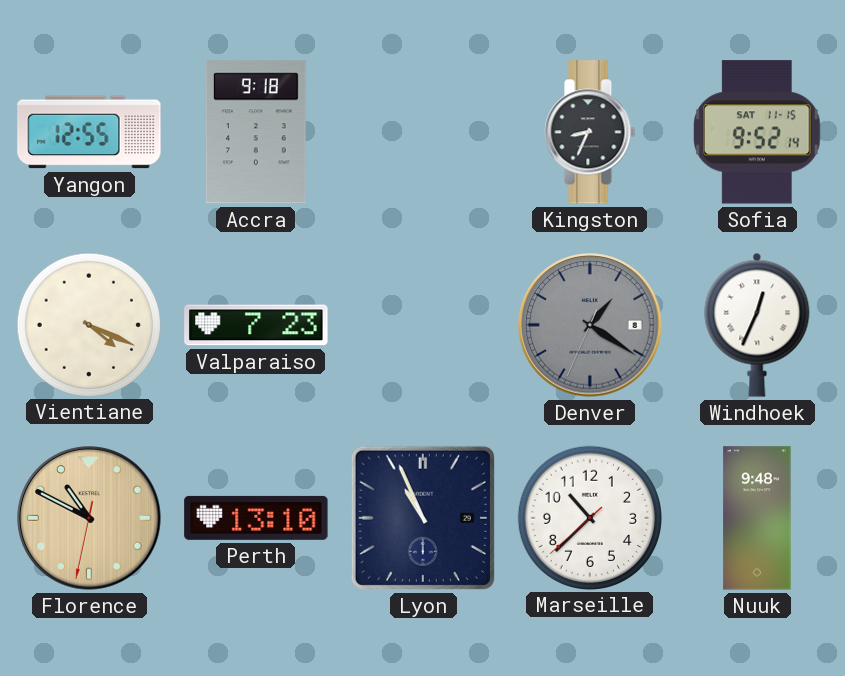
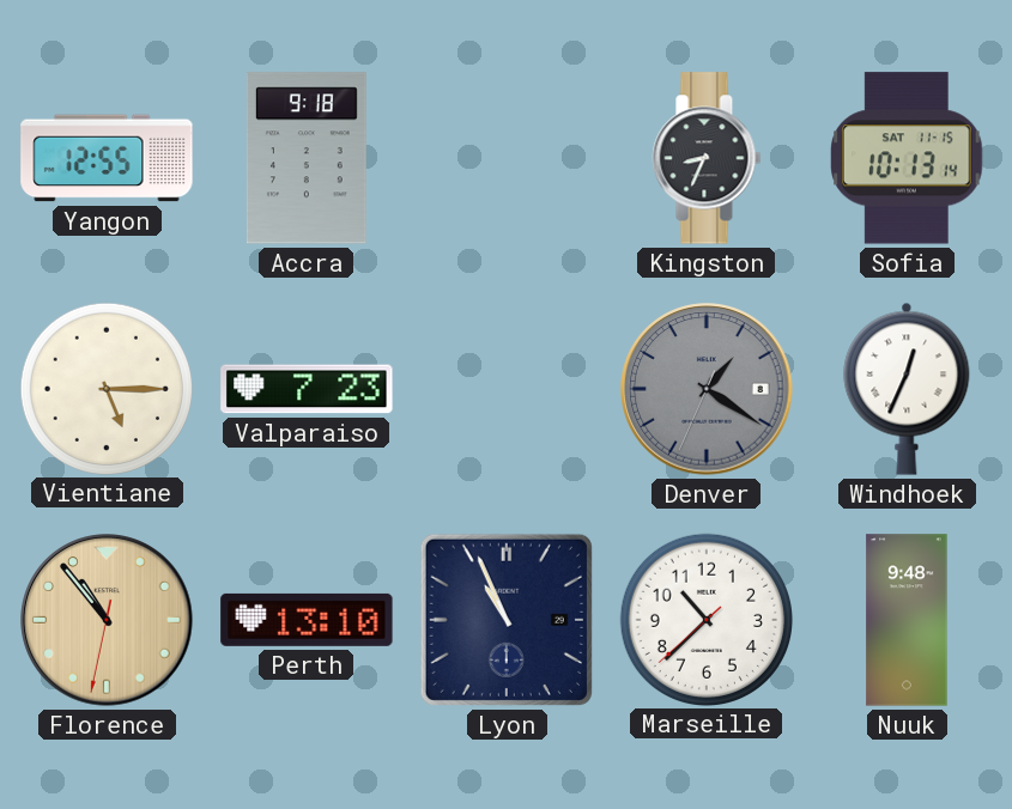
Sofia: 9:52 -> 10:13 (908, 158)
Vientiane: 4:19 -> 5:15 (105, 388)
Florence: 10:49 -> 10:53 (107, 620)
